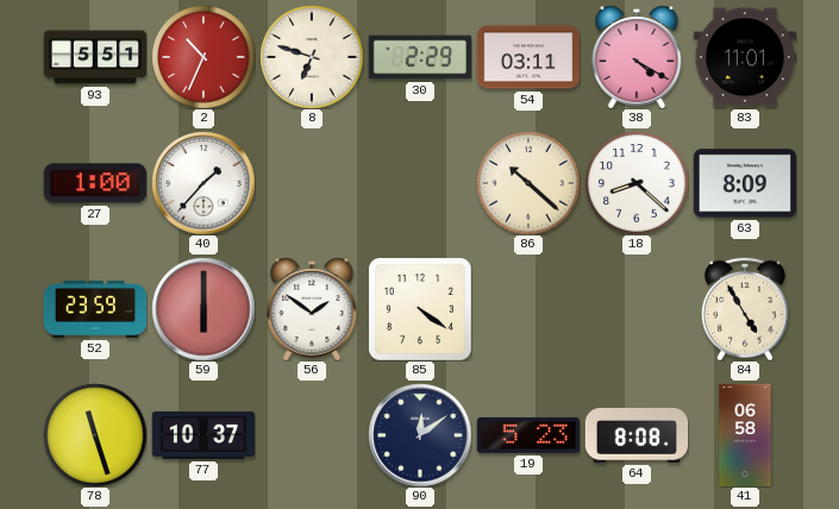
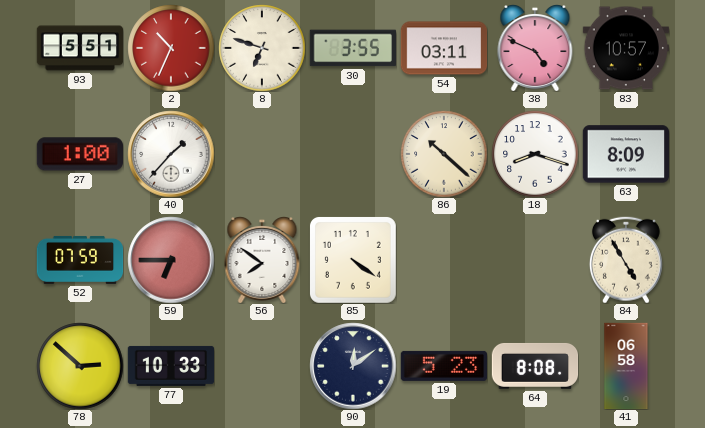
30: 2:29 -> 3:55 (352, 48)
38: 4:20 -> 4:49 (535, 48)
83: 11:01 -> 10:57 (625, 48)
18: 8:22 -> 8:18 (535, 154)
52: 23:59 -> 07:59 (80, 260)
59: 6:00 -> 6:45 (171, 260)
56: 1:51 -> 7:51 (262, 260)
78: 11:27 -> 2:52 (80, 366)
77: 10:37 -> 10:33 (171, 366)
